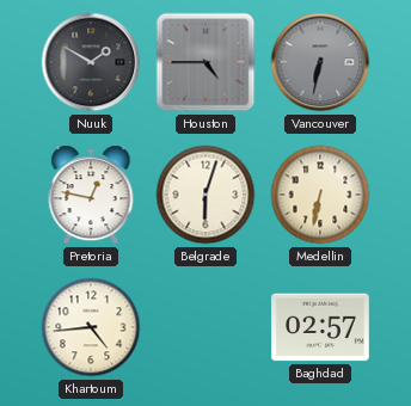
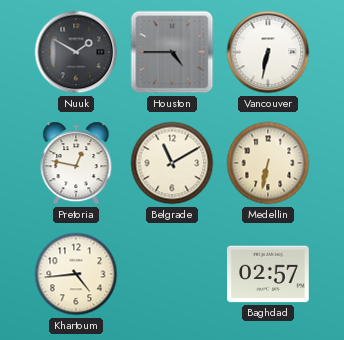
Vancouver dial: grey -> white (268, 52)
Belgrade: 6:03 -> 11:10 (172, 163)
